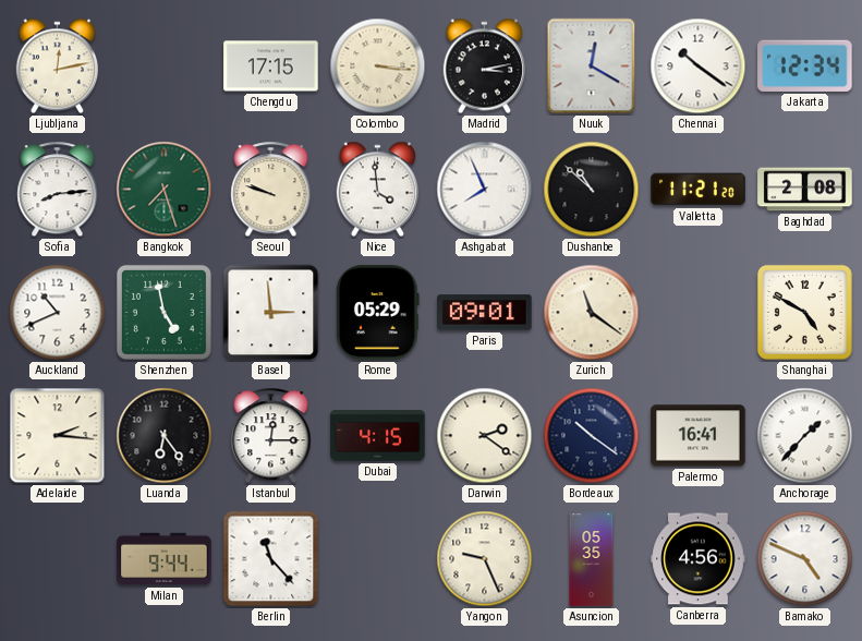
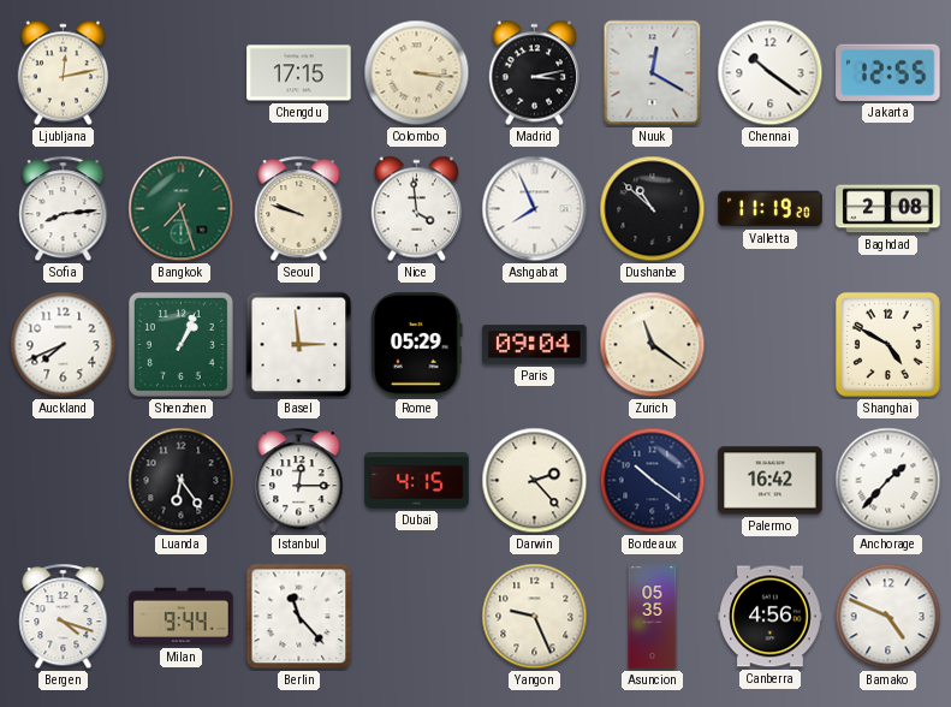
Jakarta: 12:34 -> 12:55 (888, 72)
Valletta: 11:21 -> 11:19 (771, 209)
Auckland: 10:41 -> 7:41 (64, 345)
Shenzhen: 4:58 -> 1:04 (180, 344)
Paris: 09:01 -> 09:04 (535, 345)
Adelaide: 2:16 -> none (58, 436)
Darwin: 2:21 -> 2:23 (535, 481)
Palermo: 16:41 -> 16:42 (771, 481)
Bergen: none -> 4:18 (64, 617)
